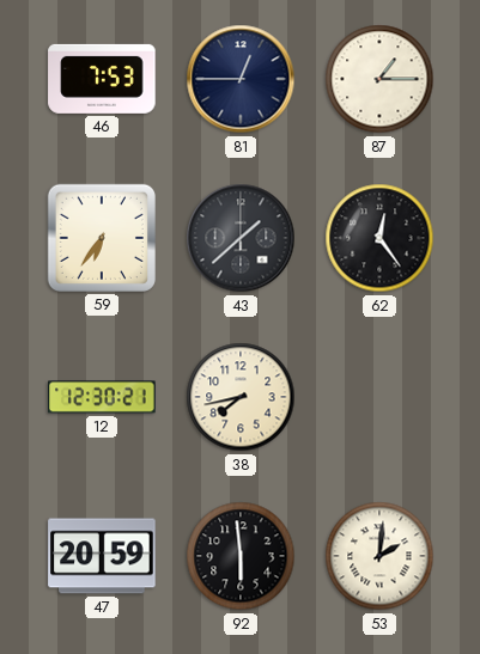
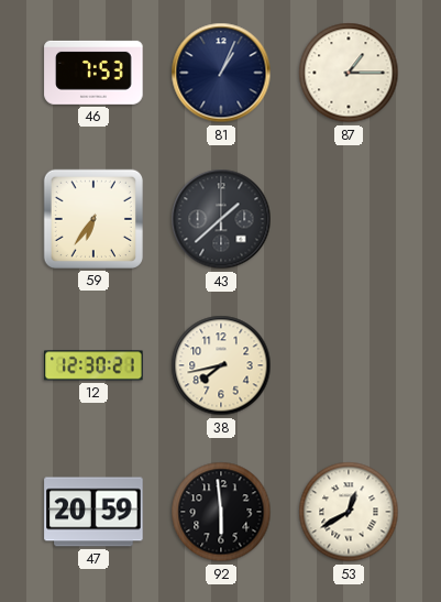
81: 12:45 -> 1:04 (221, 73)
62: 12:24 -> none (379, 238)
53: 2:01 -> 12:40 (349, 512)
